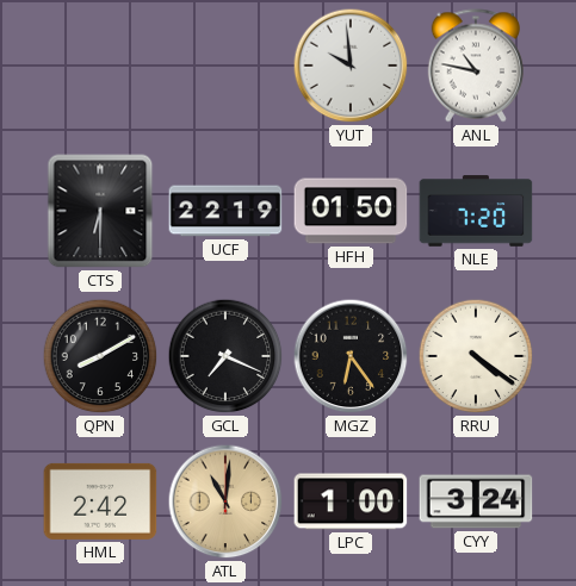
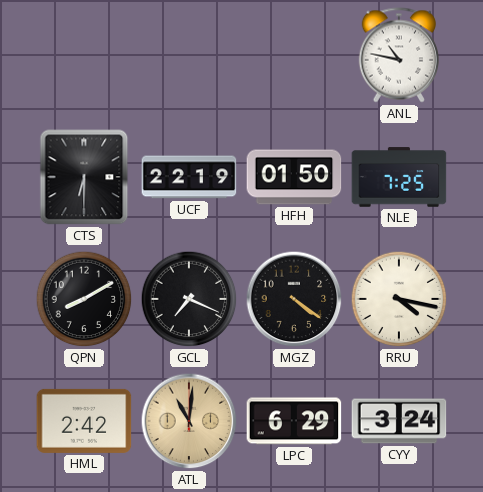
YUT: 9:59 -> none (351, 66)
NLE: 7:20 -> 7:25 (399, 177)
MGZ: 6:24 -> 4:21 (294, 299)
RRU: 4:21 -> 4:17 (399, 299)
LPC: 1:00 -> 6:29 (294, 421)
